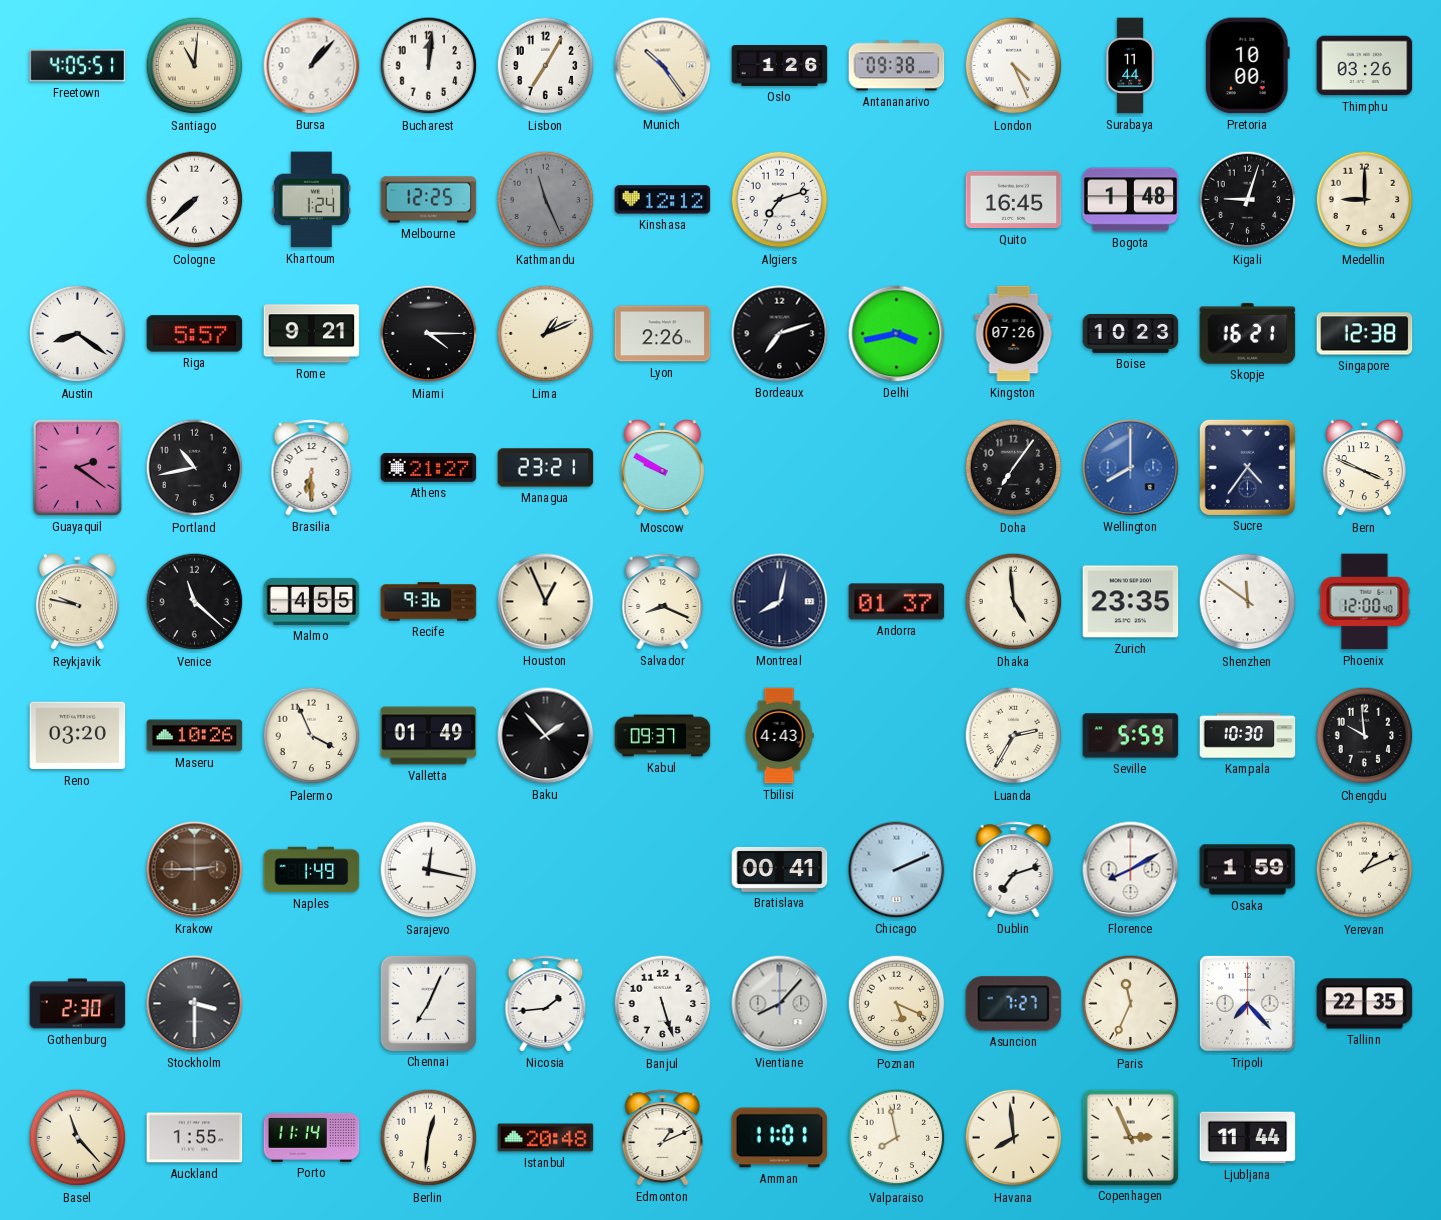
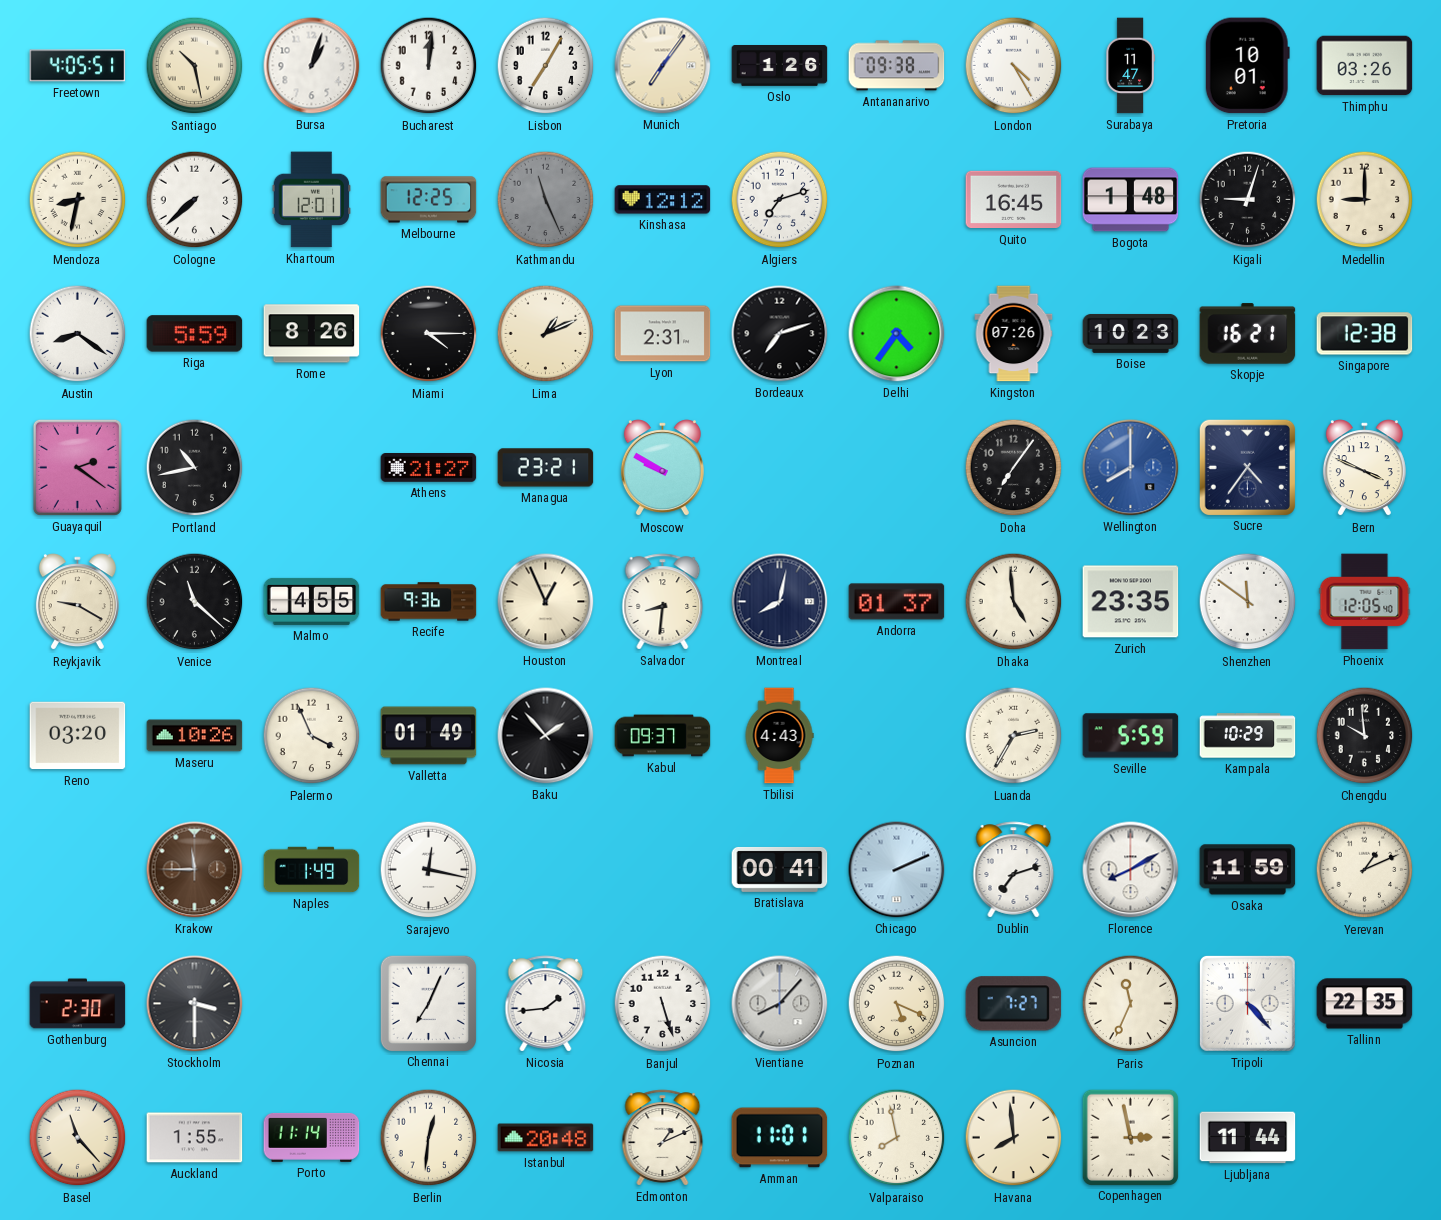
Santiago: 11:01 -> 10:28 (195, 66)
Bursa: 1:07 -> 1:03 (312, 66)
Munich: 10:24 -> 7:06 (663, 66)
London: 4:26 -> 4:25 (1014, 66)
Surabaya: 11:44 -> 11:47 (1130, 66)
Pretoria: 10:00 -> 10:01 (1247, 66)
Mendoza: none -> 8:32 (78, 200)
Khartoum: 1:24 -> 12:01 (312, 200)
Riga: 5:57 -> 5:59 (195, 334)
Rome: 9:21 -> 8:26 (312, 334)
Lyon: 2:26 -> 2:31 (663, 334)
Delhi: 3:43 -> 4:36 (897, 334)
Brasilia: 6:30 -> none (312, 468)
Reykjavik: 9:47 -> 9:20 (77, 602)
Salvador: 8:19 -> 8:31 (663, 602)
Phoenix: 12:00 -> 12:05 (1365, 602)
Kampala: 10:30 -> 10:29 (1248, 736)
Krakow: 2:45 -> 11:45 (195, 870)
Osaka: 1:59 -> 11:59 (1248, 870)
Tripoli: 7:23 -> 4:23 (1248, 1004)
Copenhagen: 2:56 -> 2:58 (1130, 1137)
